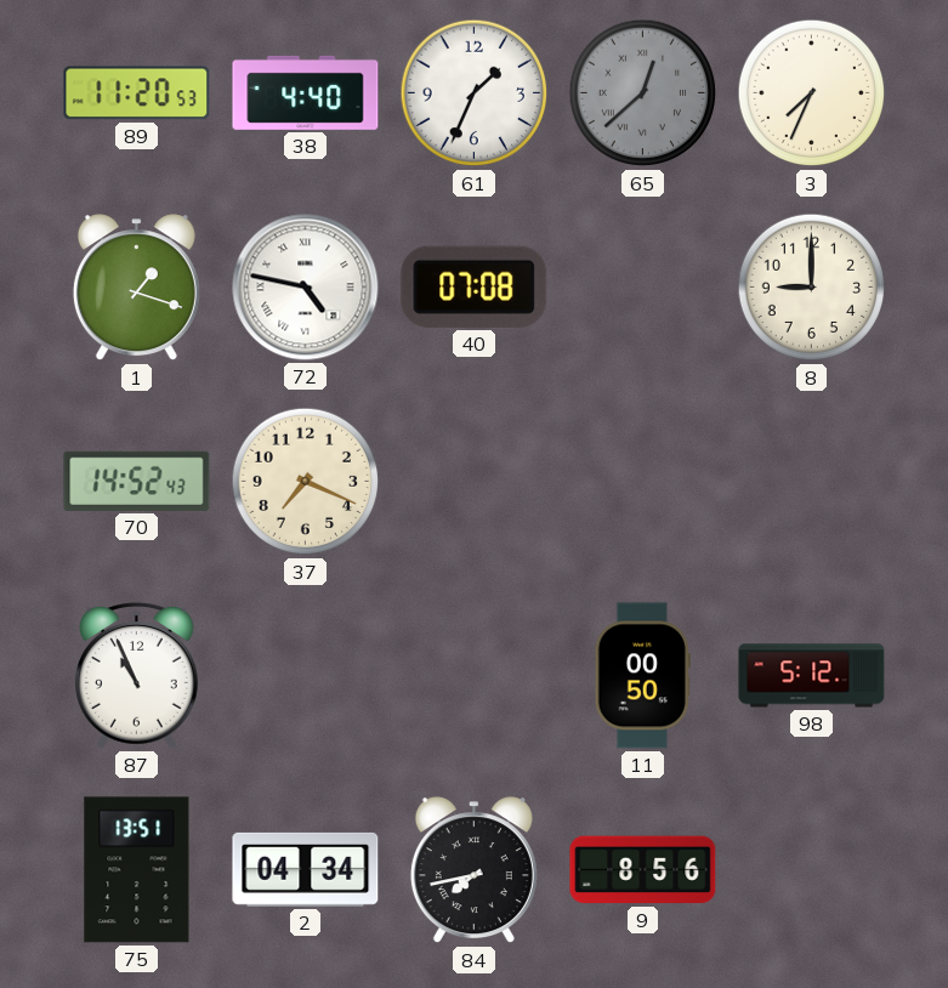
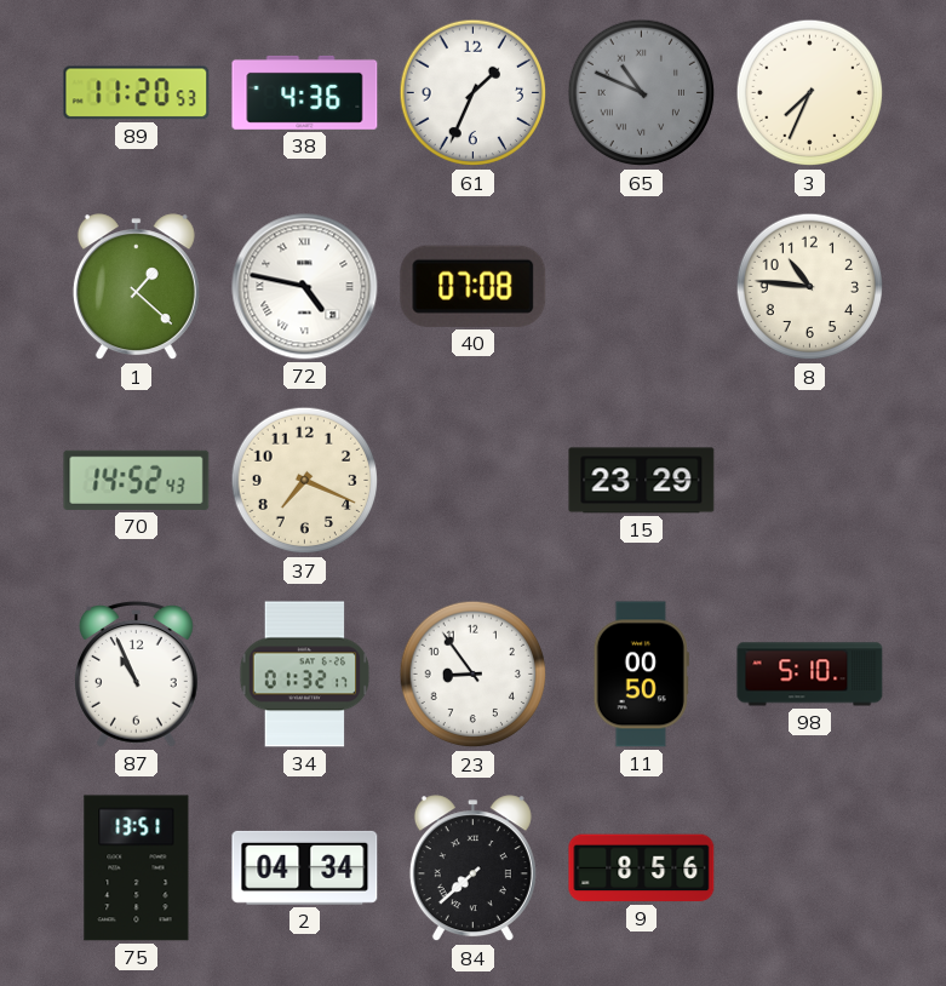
38: 4:40 -> 4:36 (305, 92)
65: 12:38 -> 10:49 (642, 93)
1: 1:18 -> 1:22 (136, 287)
8: 9:00 -> 10:46 (810, 287)
15: none -> 23:29 (642, 481)
34: none -> 01:32 (305, 675)
23: none -> 8:54 (474, 675)
98: 5:12 -> 5:10 (810, 675)
84: 7:43 -> 7:38 (472, 869)
